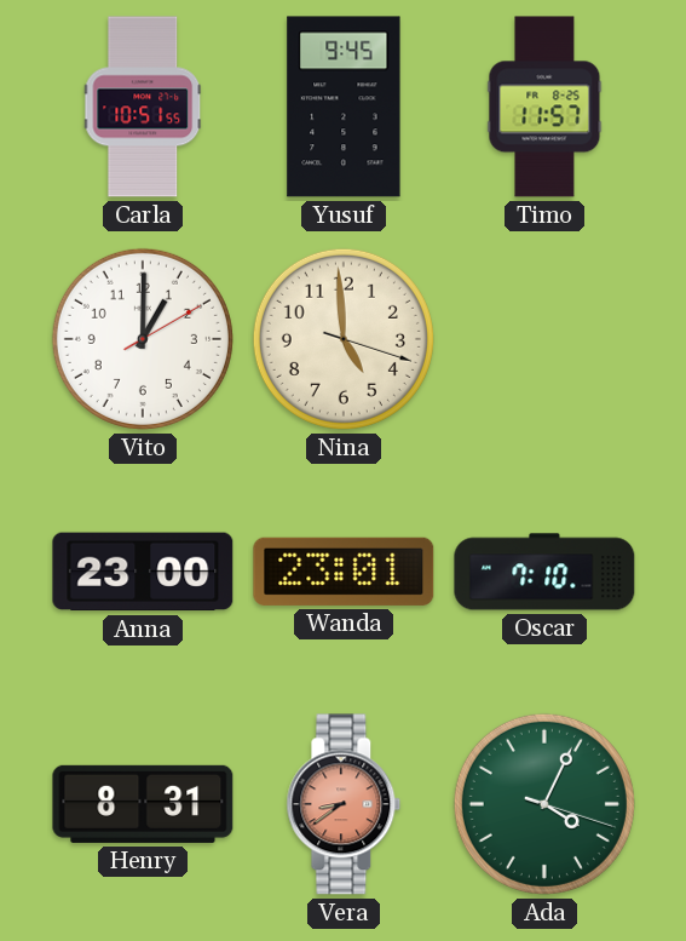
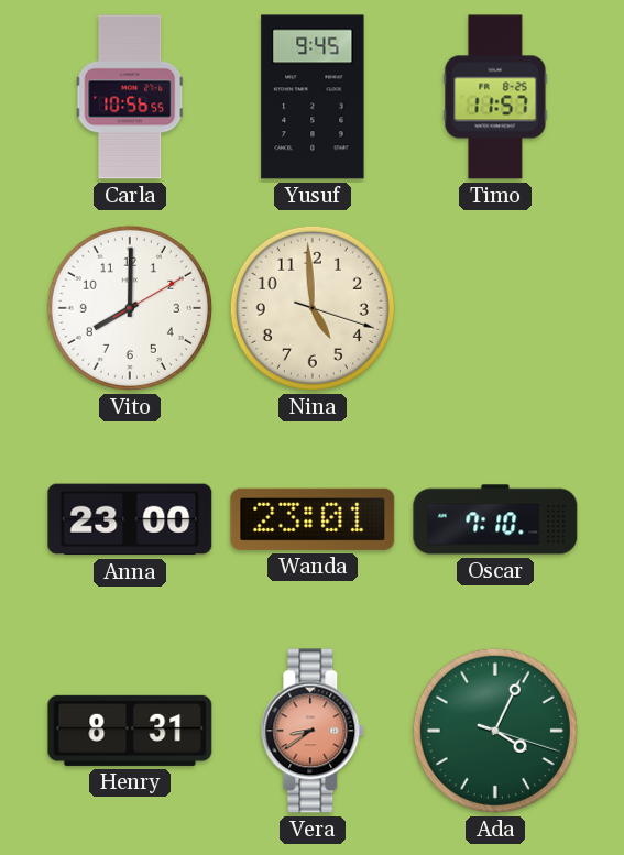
Carla: 10:51 -> 10:56 (130, 97)
Vito: 1:00 -> 8:00 (130, 308)
